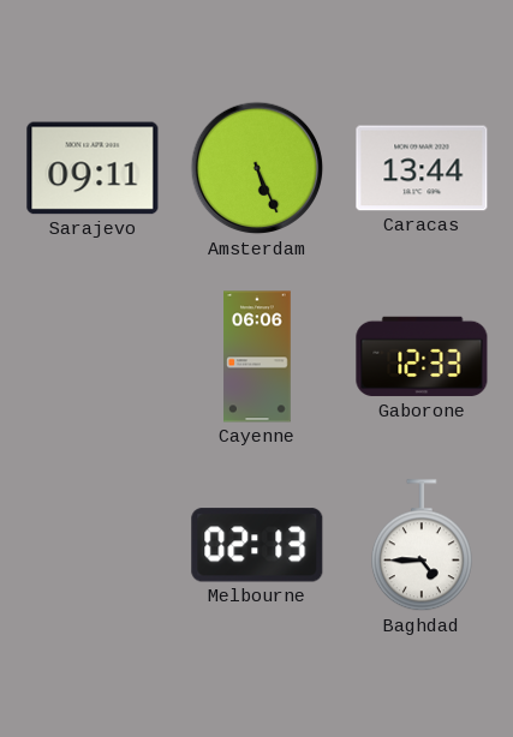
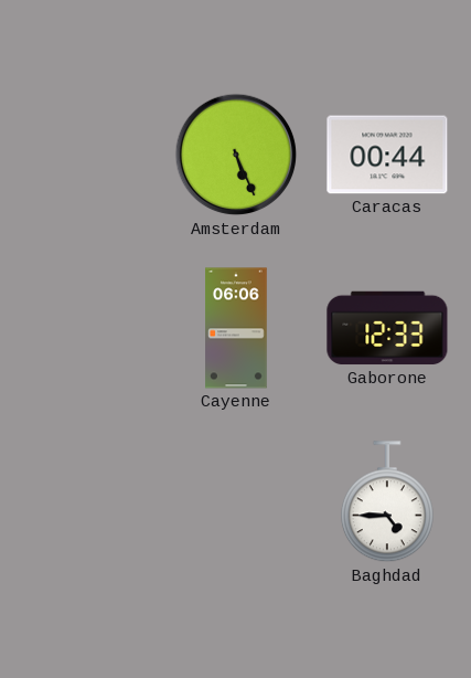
Sarajevo: 09:11 -> none (93, 168)
Caracas: 13:44 -> 00:44 (387, 155)
Melbourne: 02:13 -> none (257, 545)
